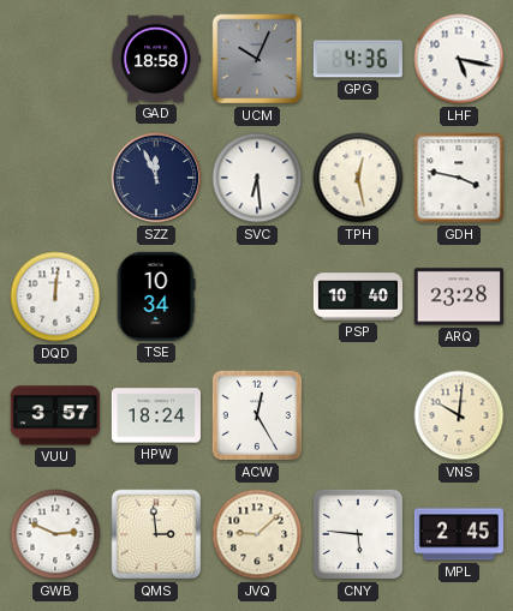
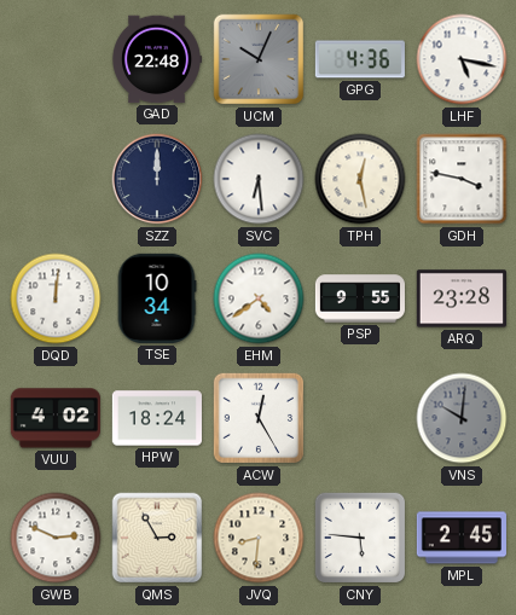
GAD: 18:58 -> 22:48 (157, 59)
SZZ: 11:56 -> 12:00 (157, 179)
EHM: none -> 4:39 (259, 298)
PSP: 10:40 -> 9:55 (359, 298)
VUU: 3:57 -> 4:02 (56, 418)
VNS dial: cream -> grey (462, 418)
QMS: 2:59 -> 2:55 (157, 538)
JVQ: 9:08 -> 8:31 (259, 538)
